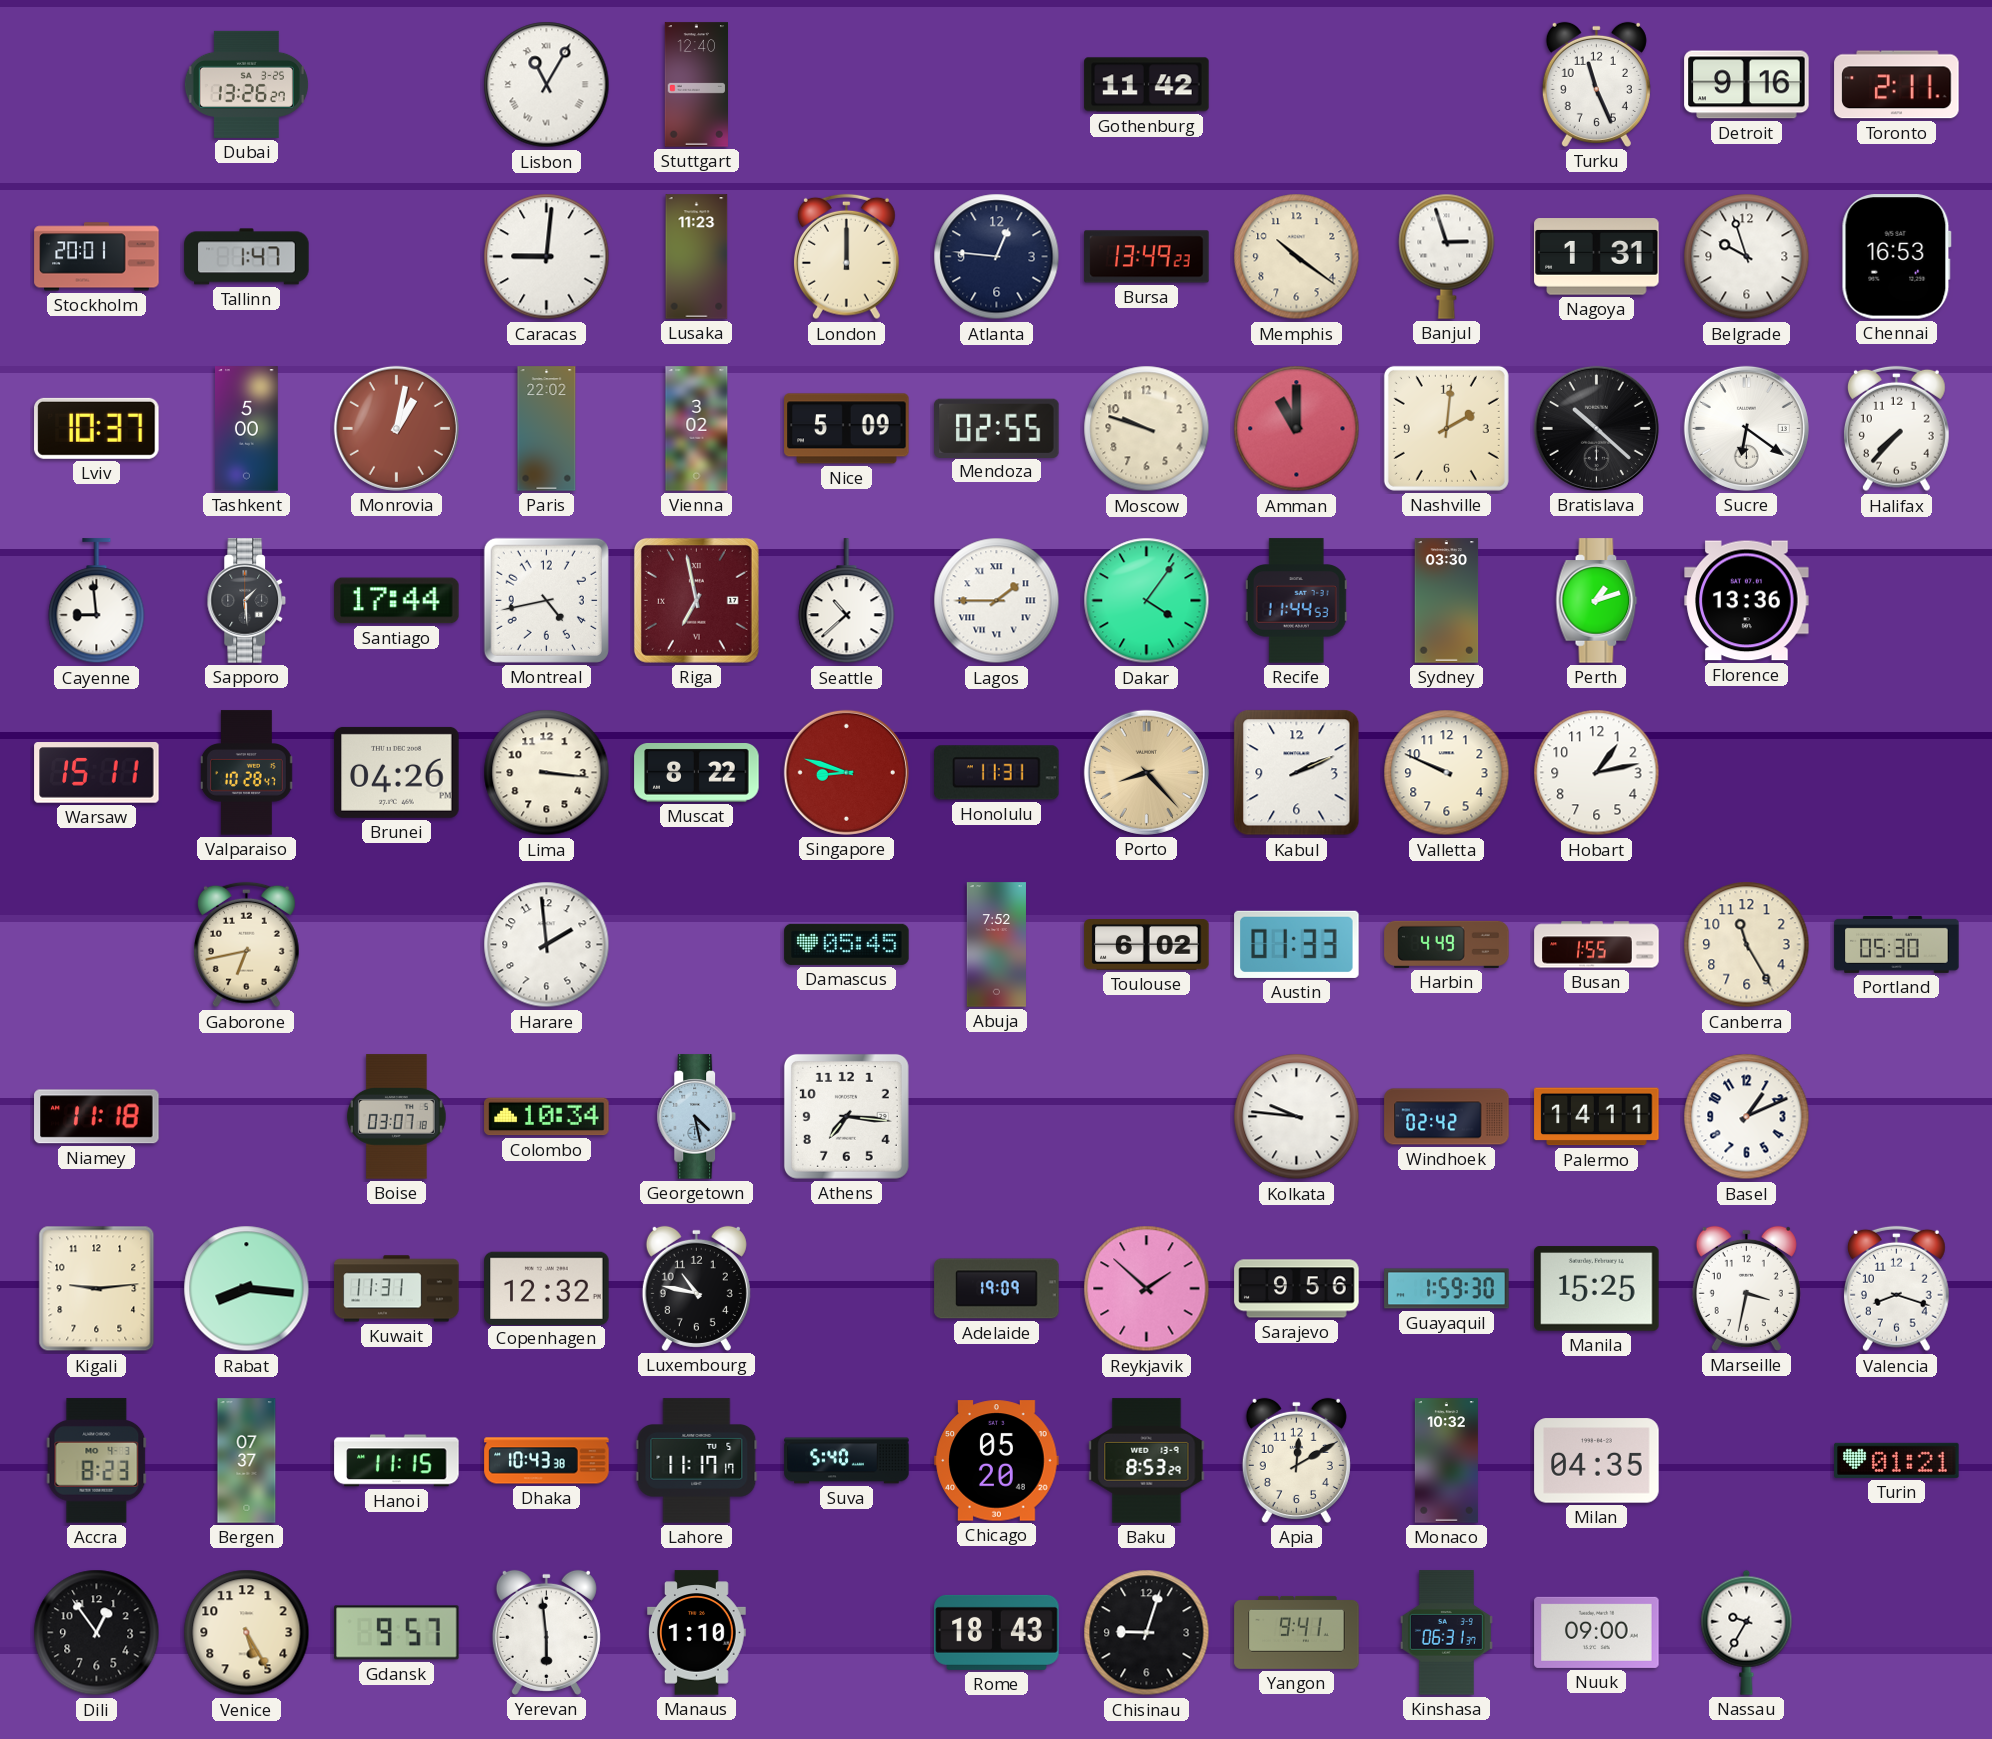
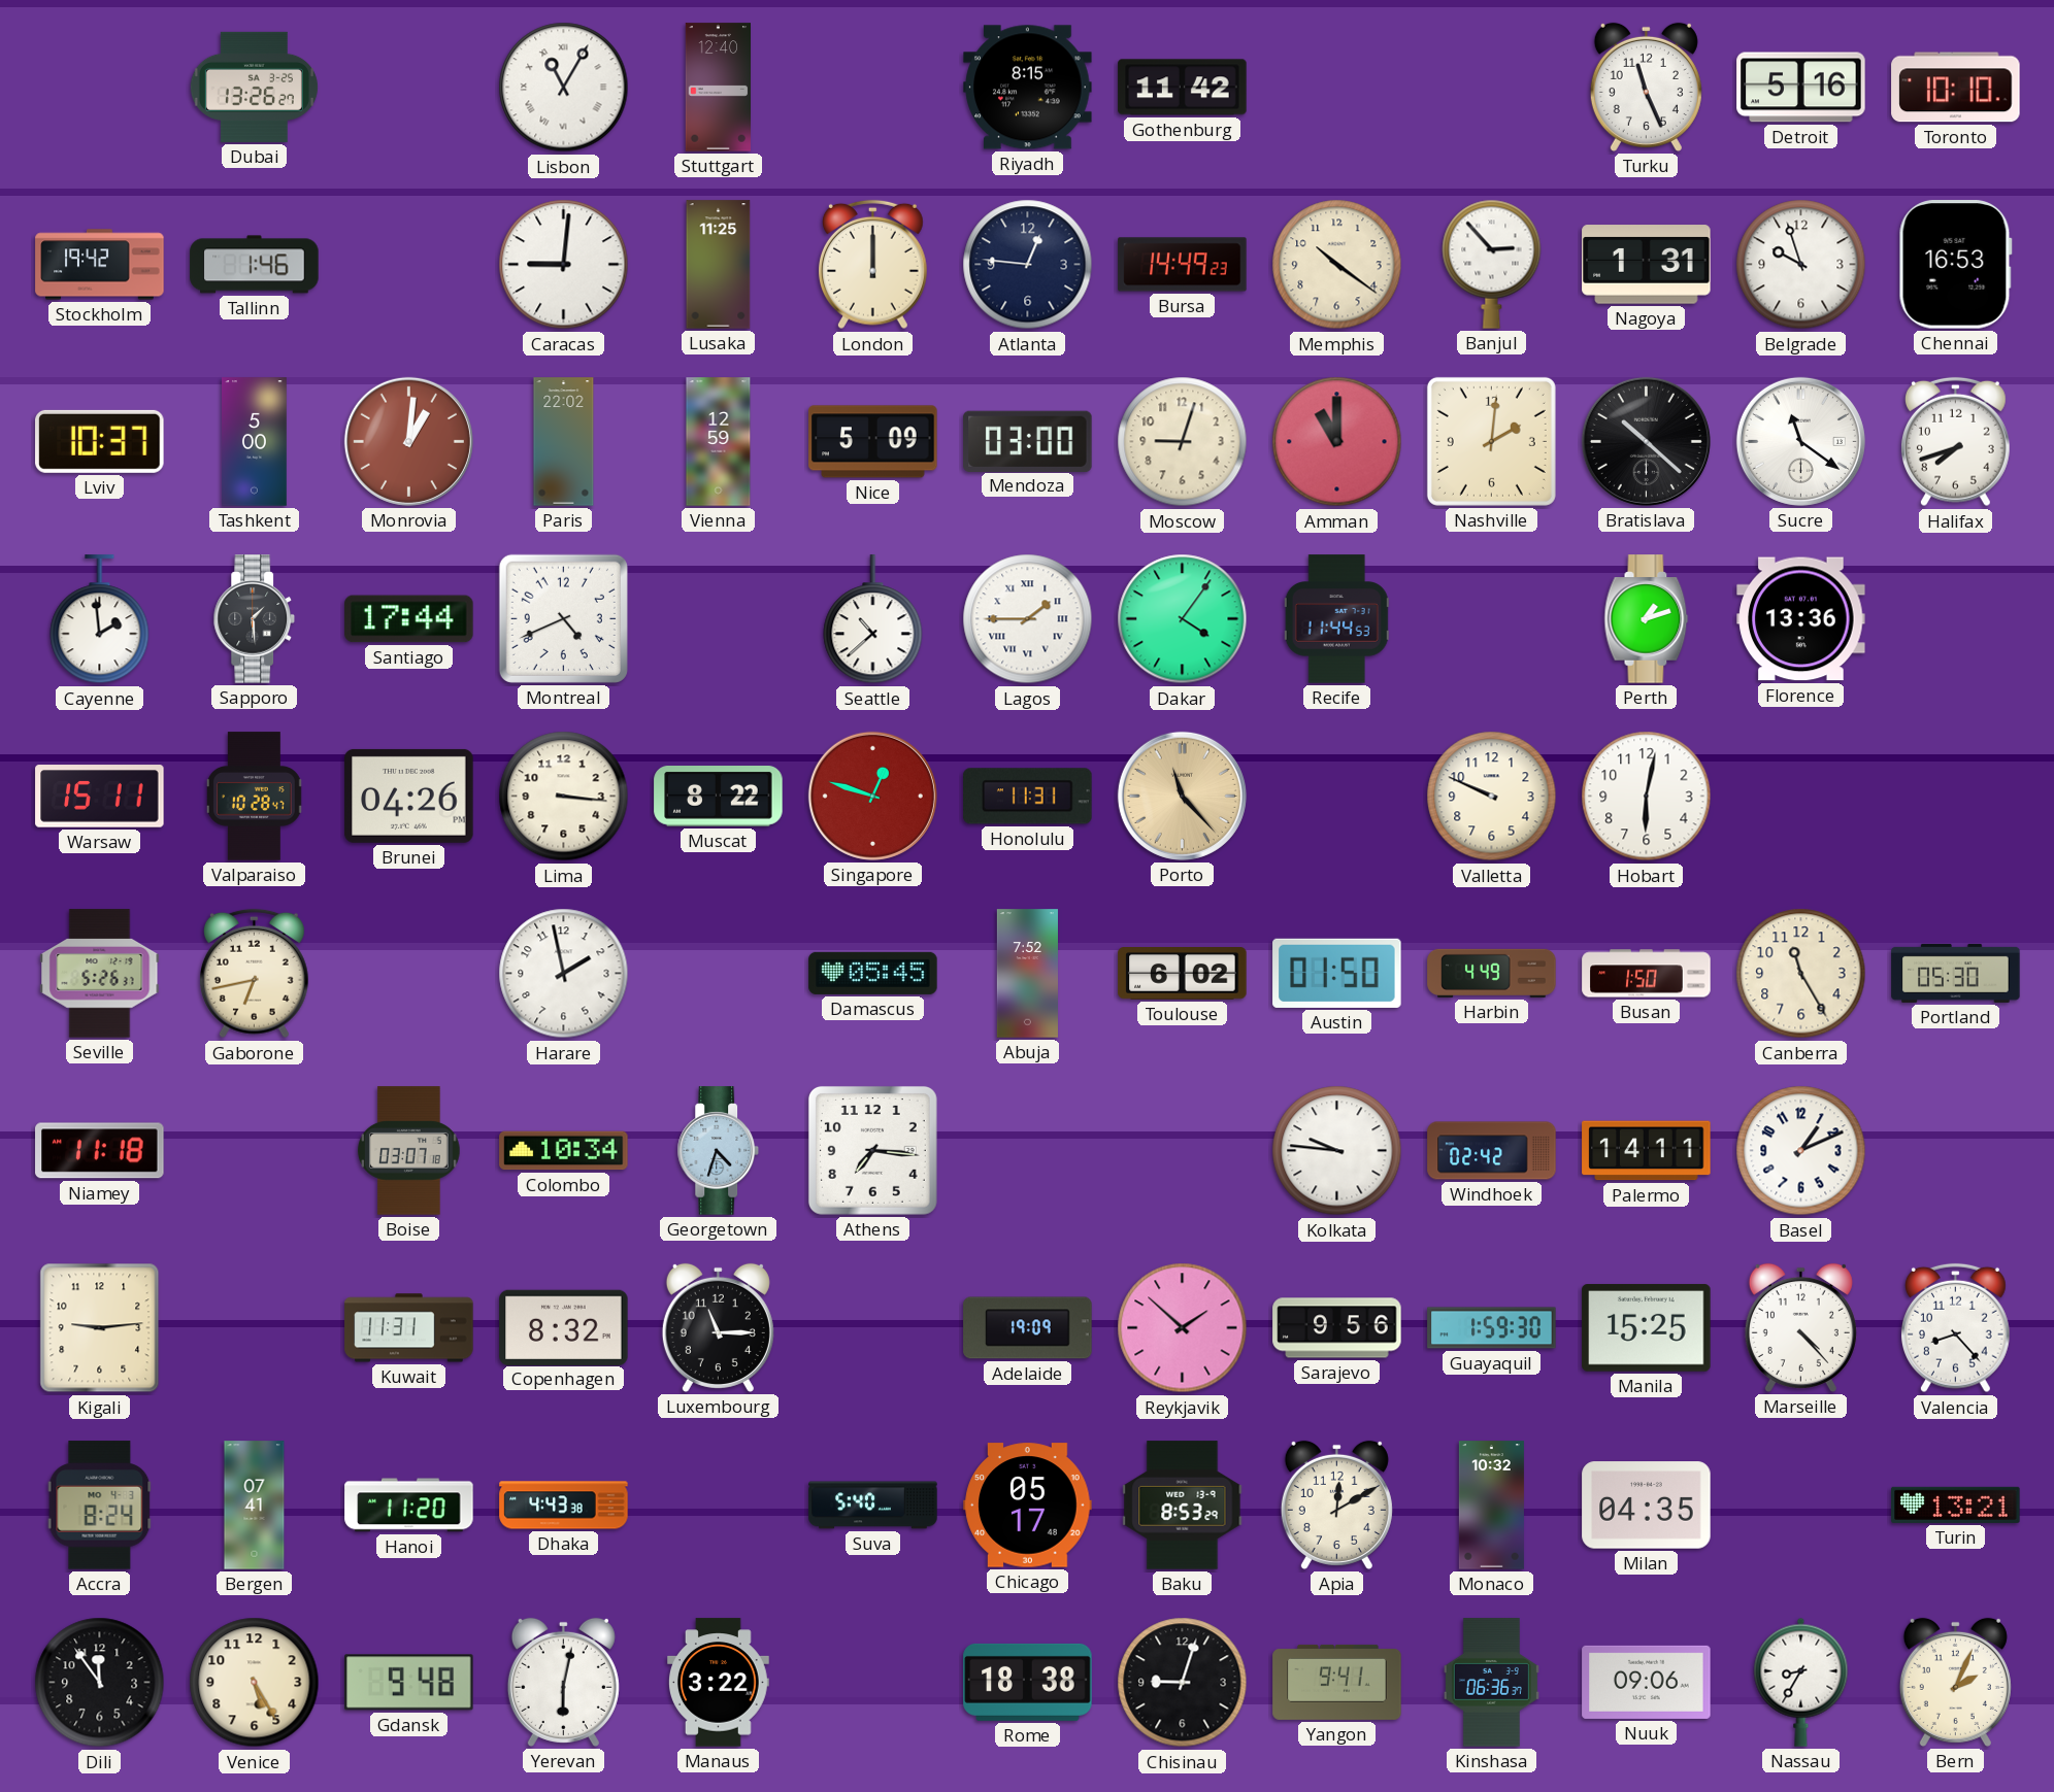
Riyadh: none -> 8:15 (1028, 88)
Detroit: 9:16 -> 5:16 (1801, 88)
Toronto: 2:11 -> 10:10 (1956, 88)
Stockholm: 20:01 -> 19:42 (100, 265)
Tallinn: 1:47 -> 1:46 (255, 265)
Lusaka: 11:23 -> 11:25 (719, 265)
Bursa: 13:49 -> 14:49 (1183, 265)
Banjul: 2:57 -> 2:53 (1492, 264)
Monrovia: 1:02 -> 1:01 (408, 441)
Vienna: 3:02 -> 12:59 (719, 442)
Mendoza: 02:55 -> 03:00 (1028, 441)
Moscow: 9:48 -> 9:03 (1183, 442)
Sucre: 6:21 -> 11:21 (1800, 441)
Halifax: 7:37 -> 7:42 (1955, 442)
Cayenne: 8:59 -> 1:59 (100, 619)
Montreal: 4:43 -> 4:41 (563, 618)
Riga: 6:58 -> none (696, 600)
Sydney: 03:30 -> none (1447, 601)
Singapore: 8:48 -> 12:48 (872, 796)
Porto: 8:23 -> 11:23 (1182, 796)
Kabul: 2:11 -> none (1297, 773)
Hobart: 1:13 -> 6:02 (1647, 797)
Seville: none -> 5:26 (100, 974)
Harare: 1:59 -> 1:58 (564, 974)
Austin: 01:33 -> 01:50 (1337, 973)
Busan: 1:55 -> 1:50 (1647, 974)
Georgetown: 4:28 -> 4:33 (719, 1151)
Rabat: 8:16 -> none (247, 1289)
Copenhagen: 12:32 -> 8:32 (564, 1327)
Luxembourg: 10:47 -> 11:15 (718, 1327)
Marseille: 3:32 -> 4:23 (1800, 1327)
Valencia: 8:18 -> 8:23 (1955, 1328)
Accra: 8:23 -> 8:24 (100, 1506)
Bergen: 07:37 -> 07:41 (255, 1506)
Hanoi: 11:15 -> 11:20 (409, 1506)
Dhaka: 10:43 -> 4:43 (564, 1506)
Lahore: 11:17 -> none (697, 1461)
Chicago: 05:20 -> 05:17 (1028, 1506)
Turin: 01:21 -> 13:21 (1956, 1504)
Dili: 12:54 -> 11:54 (100, 1683)
Gdansk: 9:57 -> 9:48 (409, 1683)
Yerevan: 5:59 -> 6:02 (563, 1682)
Manaus: 1:10 -> 3:22 (719, 1683)
Rome: 18:43 -> 18:38 (1028, 1682)
Kinshasa: 06:31 -> 06:36 (1491, 1683)
Nuuk: 09:00 -> 09:06 (1647, 1682)
Nassau: 9:35 -> 8:35 (1801, 1682)
Bern: none -> 2:04 (1955, 1682)
